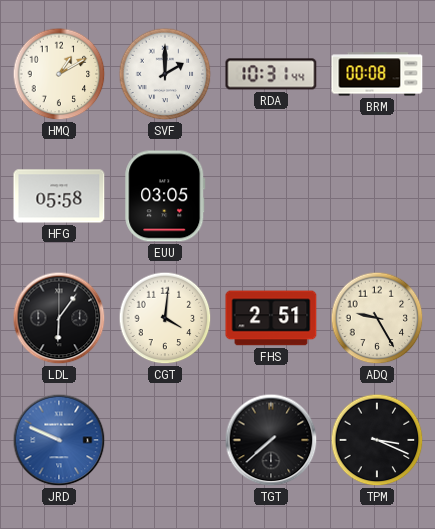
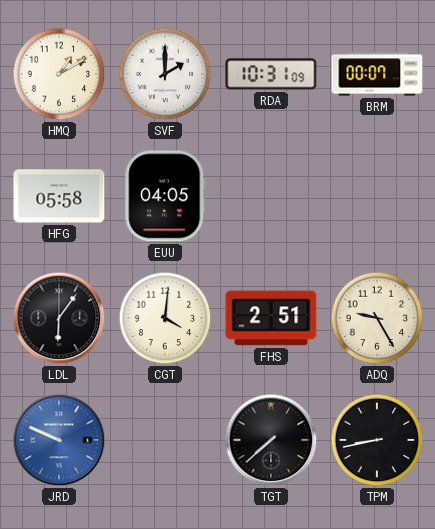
RDA: 10:31:44 -> 10:31:09 (271, 74)
BRM: 00:08 -> 00:07 (377, 74)
EUU: 03:05 -> 04:05 (165, 196)
TPM: 3:19 -> 8:43 (377, 440)
